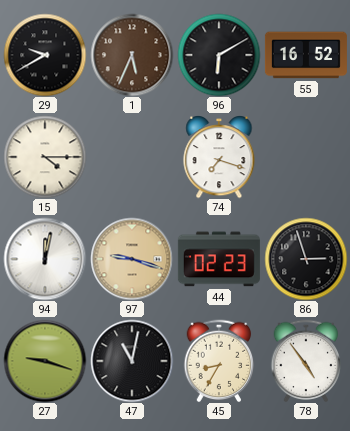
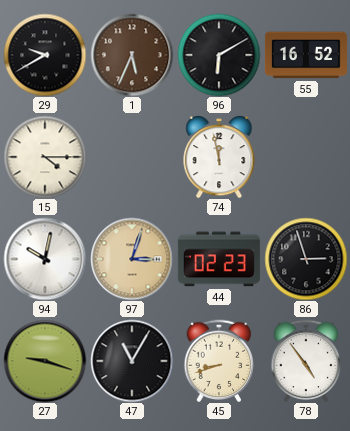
74: 7:18 -> 11:58 (219, 157)
94: 12:02 -> 10:02 (45, 259)
97: 9:18 -> 3:03 (132, 259)
47: 11:02 -> 11:05 (132, 361)
45: 8:35 -> 8:42 (219, 361)
